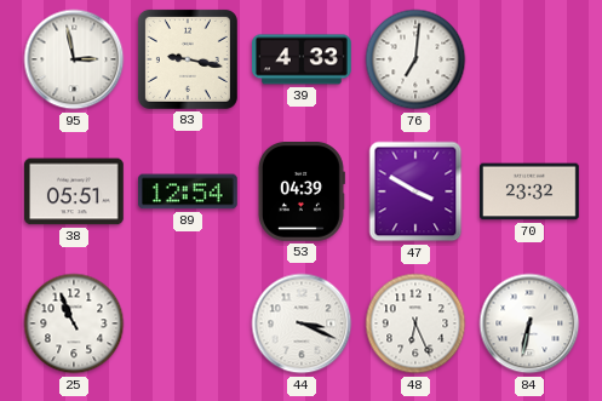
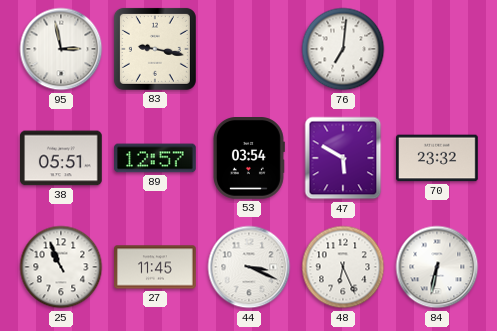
39: 4:33 -> none (302, 59)
89: 12:54 -> 12:57 (156, 158)
53: 04:39 -> 03:54 (248, 159)
47: 3:50 -> 5:50 (343, 158)
27: none -> 11:45 (155, 267)
